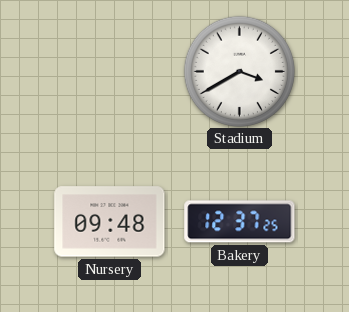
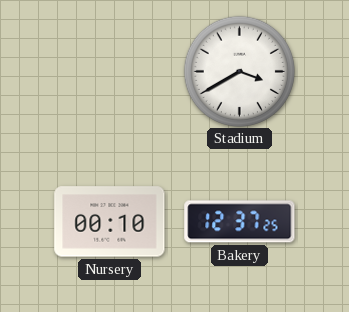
Nursery: 09:48 -> 00:10 (110, 222)
